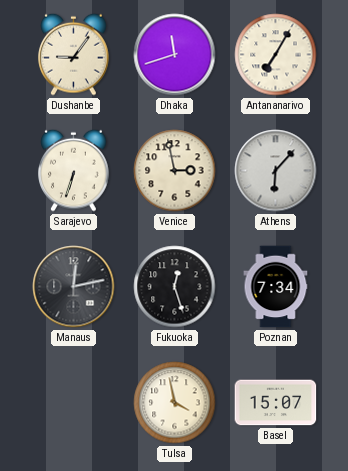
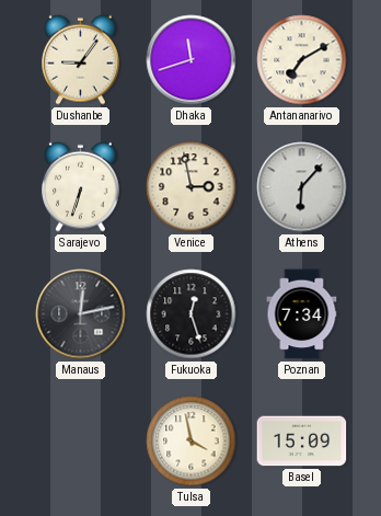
Antananarivo: 7:05 -> 7:10 (302, 60)
Basel: 15:07 -> 15:09 (302, 442)
